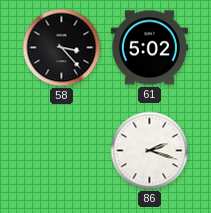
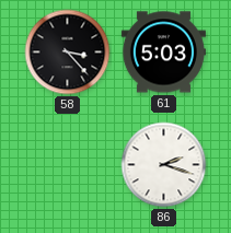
61: 5:02 -> 5:03 (163, 53)
